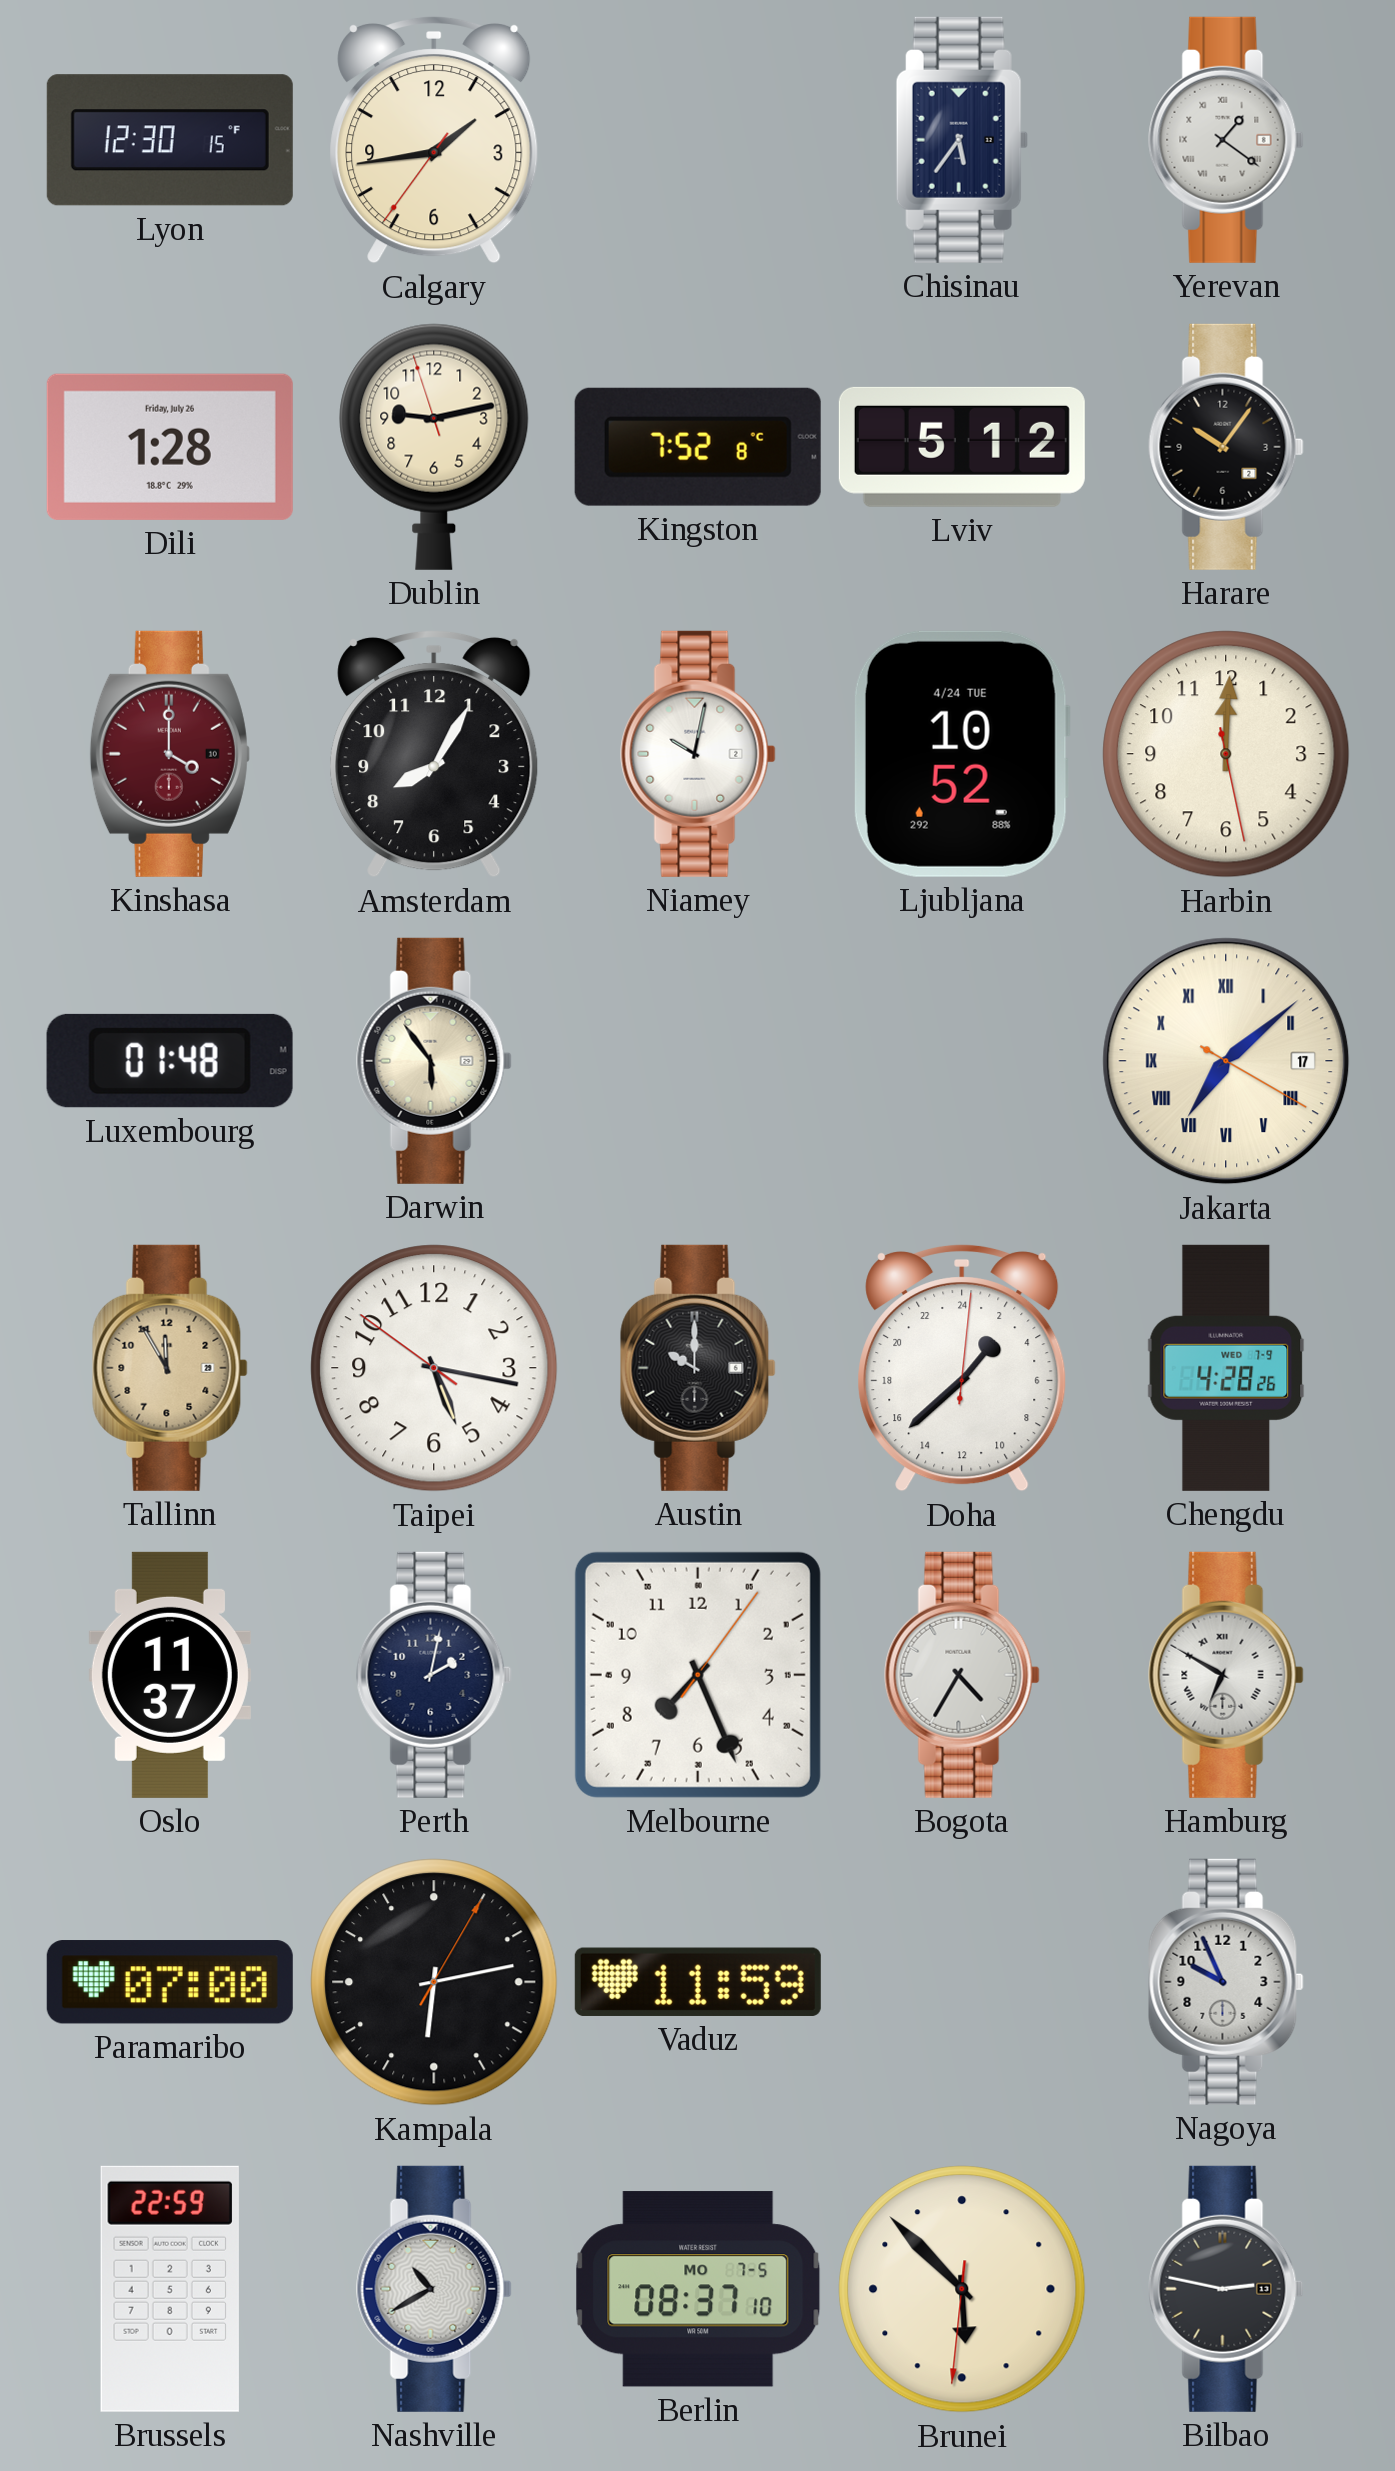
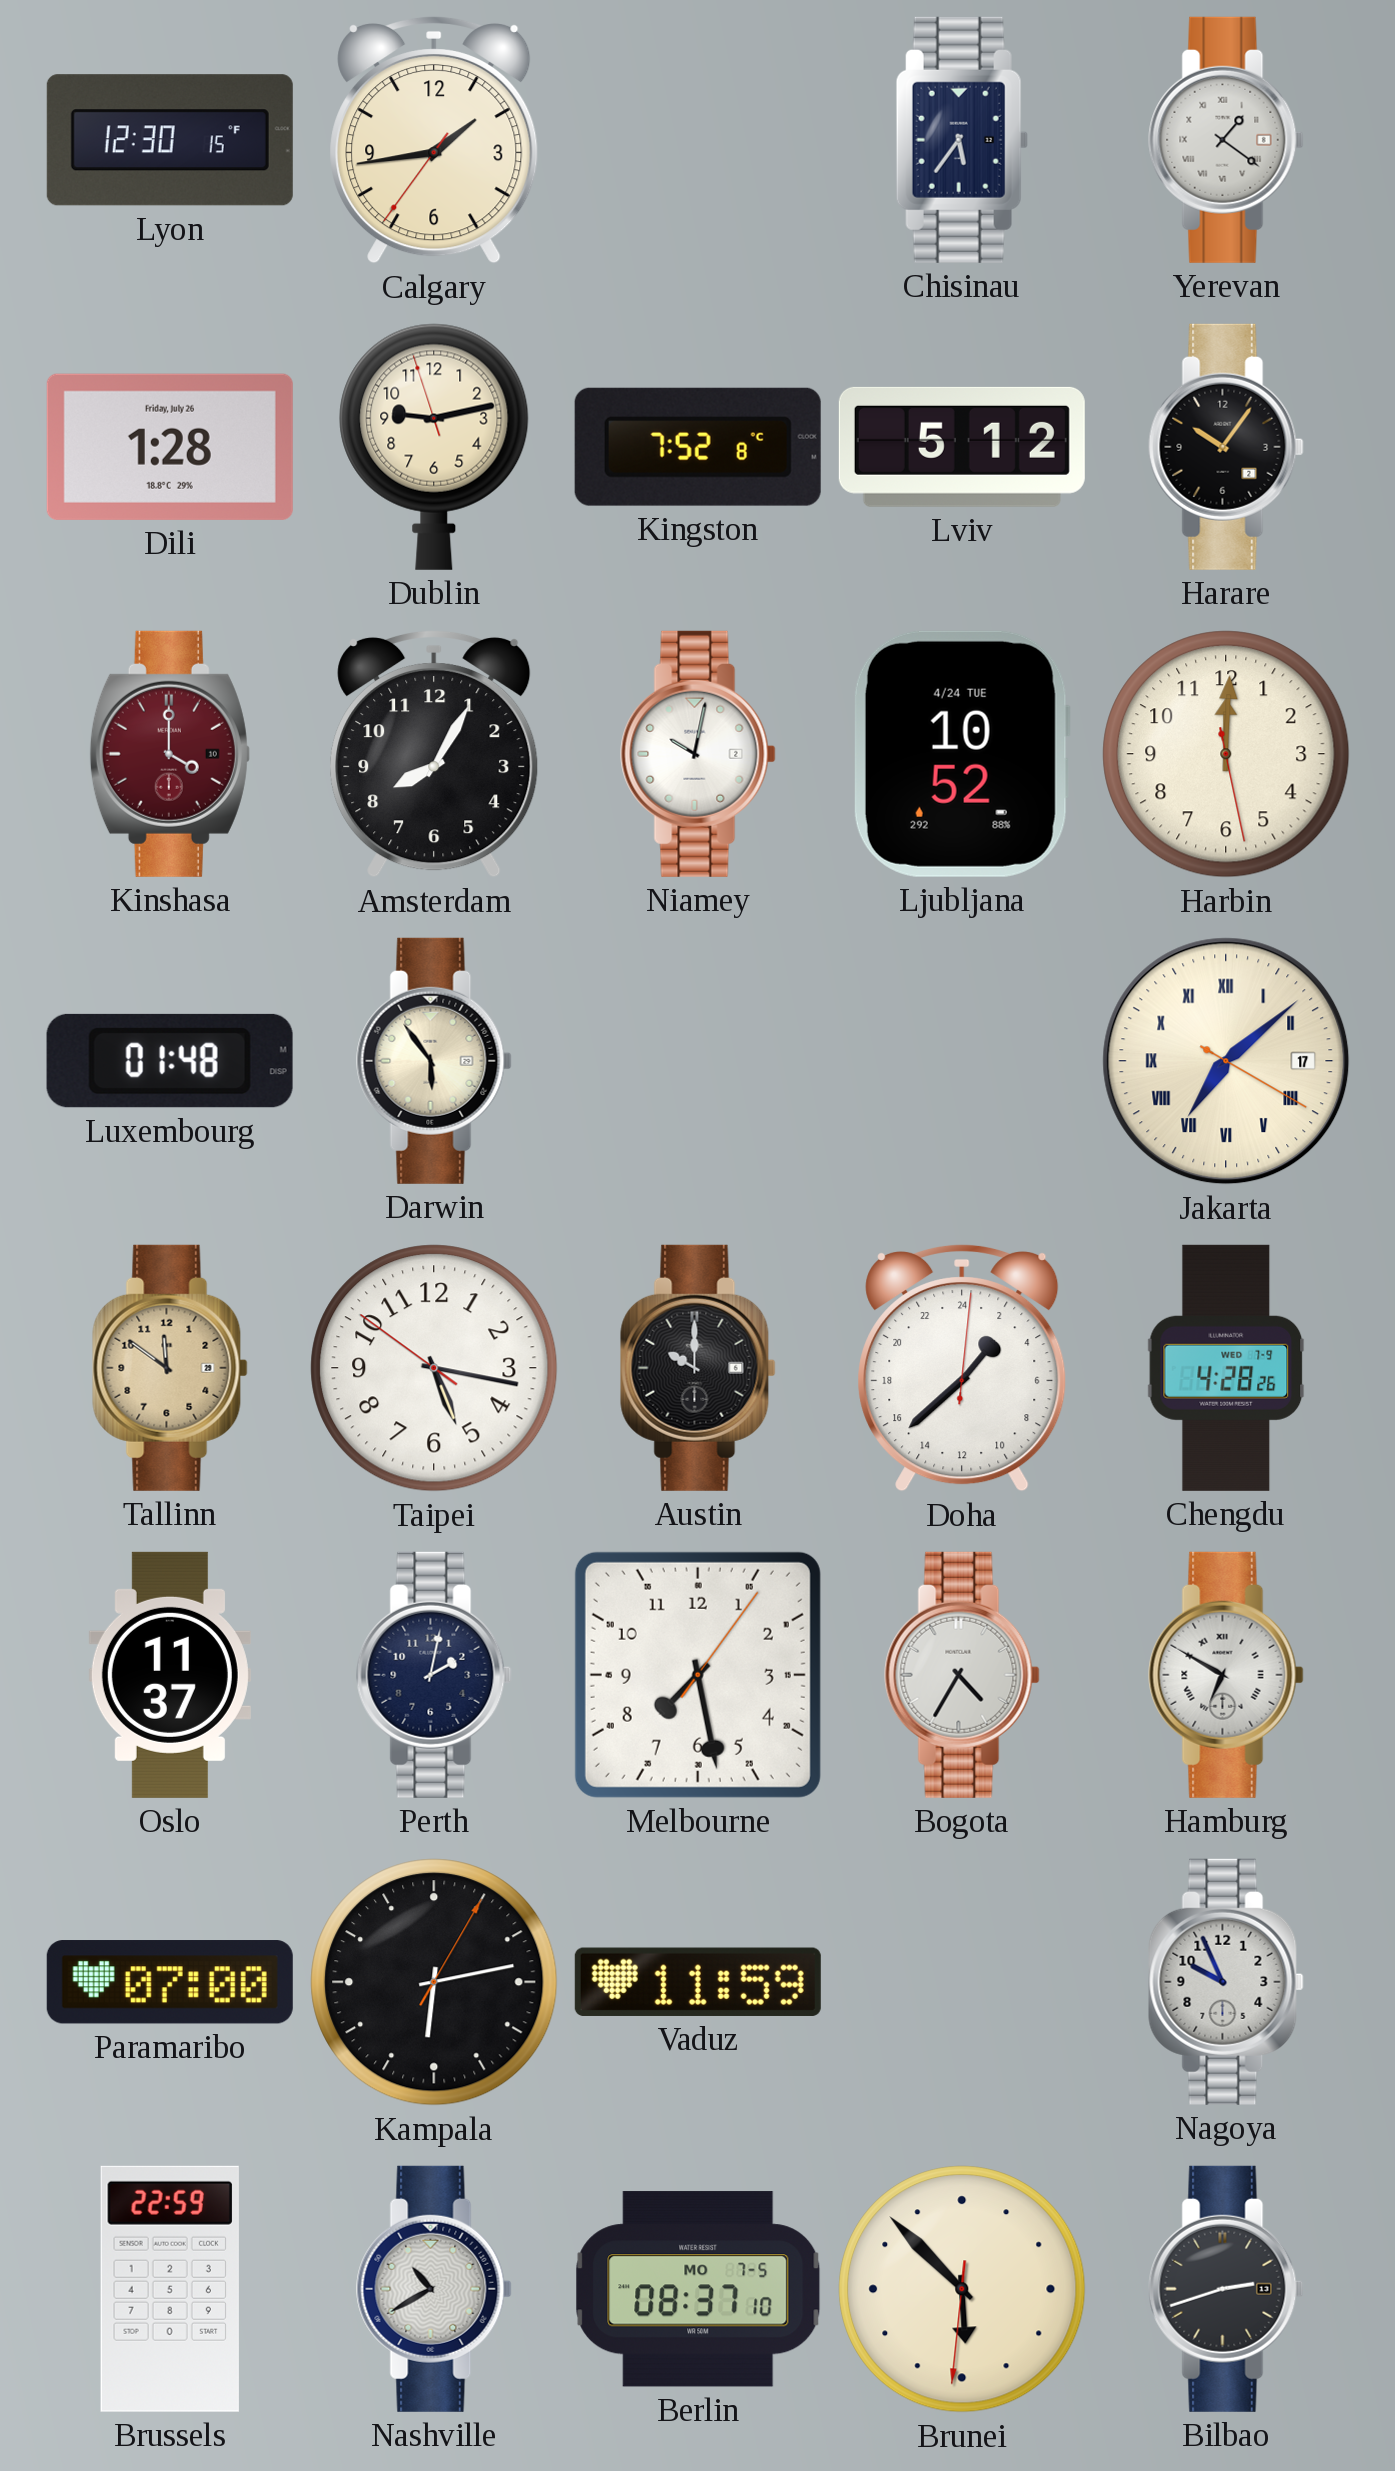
Tallinn: 11:55 -> 11:51 (170, 1368)
Melbourne: 7:26 -> 7:28 (698, 1675)
Bilbao: 2:47 -> 2:42 (1226, 2289)
